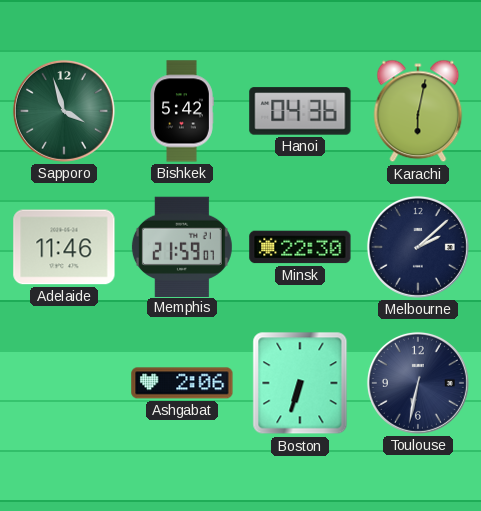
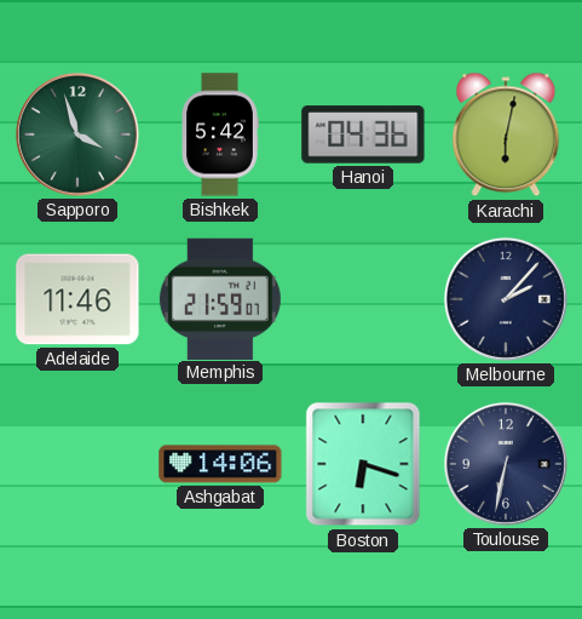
Minsk: 22:30 -> none (300, 247)
Melbourne: 2:08 -> 2:07 (506, 299)
Ashgabat: 2:06 -> 14:06 (220, 464)
Boston: 6:33 -> 6:18 (363, 464)
